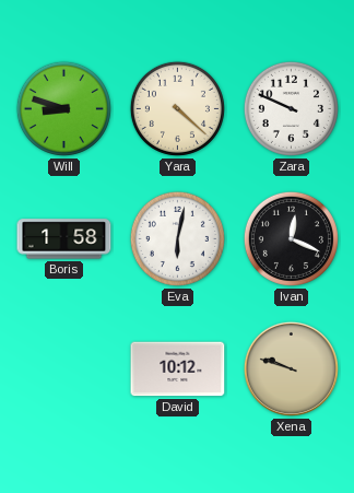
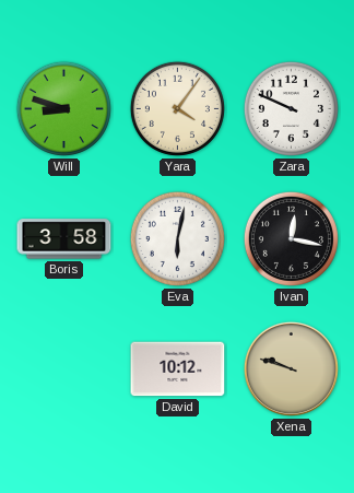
Yara: 4:22 -> 4:06 (177, 108)
Boris: 1:58 -> 3:58 (64, 239)
Ivan: 12:19 -> 12:17 (291, 238)
